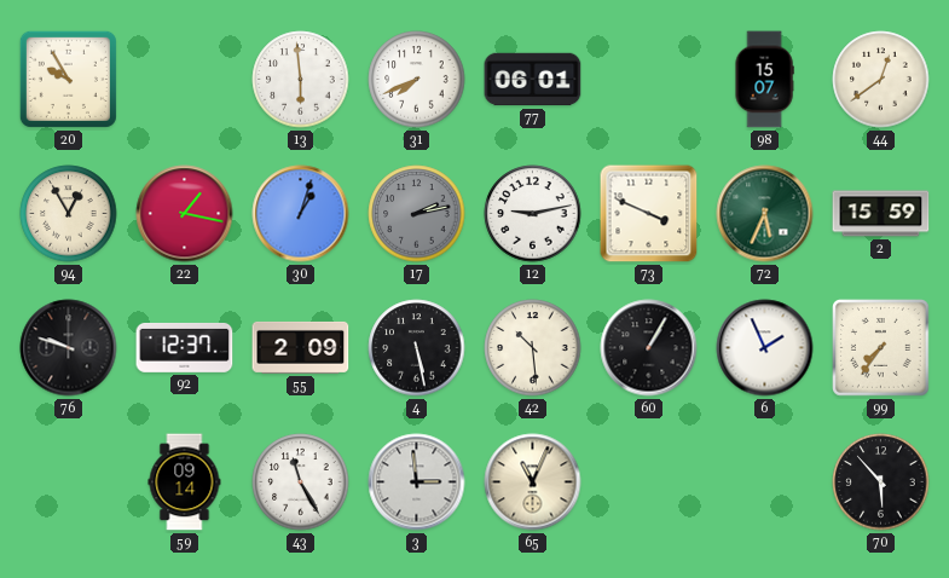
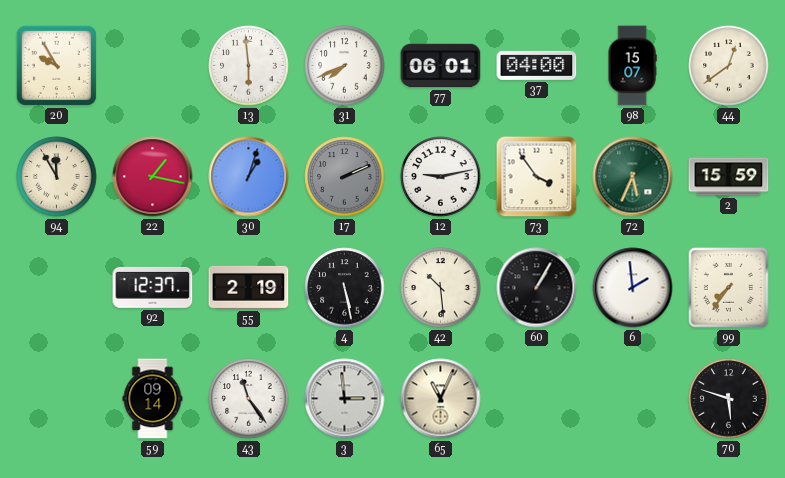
37: none -> 04:00 (537, 65)
94: 12:55 -> 11:55 (57, 177)
17: 2:13 -> 2:11 (345, 177)
73: 3:49 -> 3:54 (537, 177)
76: 9:48 -> none (69, 348)
55: 2:09 -> 2:19 (249, 287)
6: 1:56 -> 1:59 (633, 288)
43: 11:25 -> 11:24 (249, 399)
70: 5:53 -> 5:48 (729, 399)
